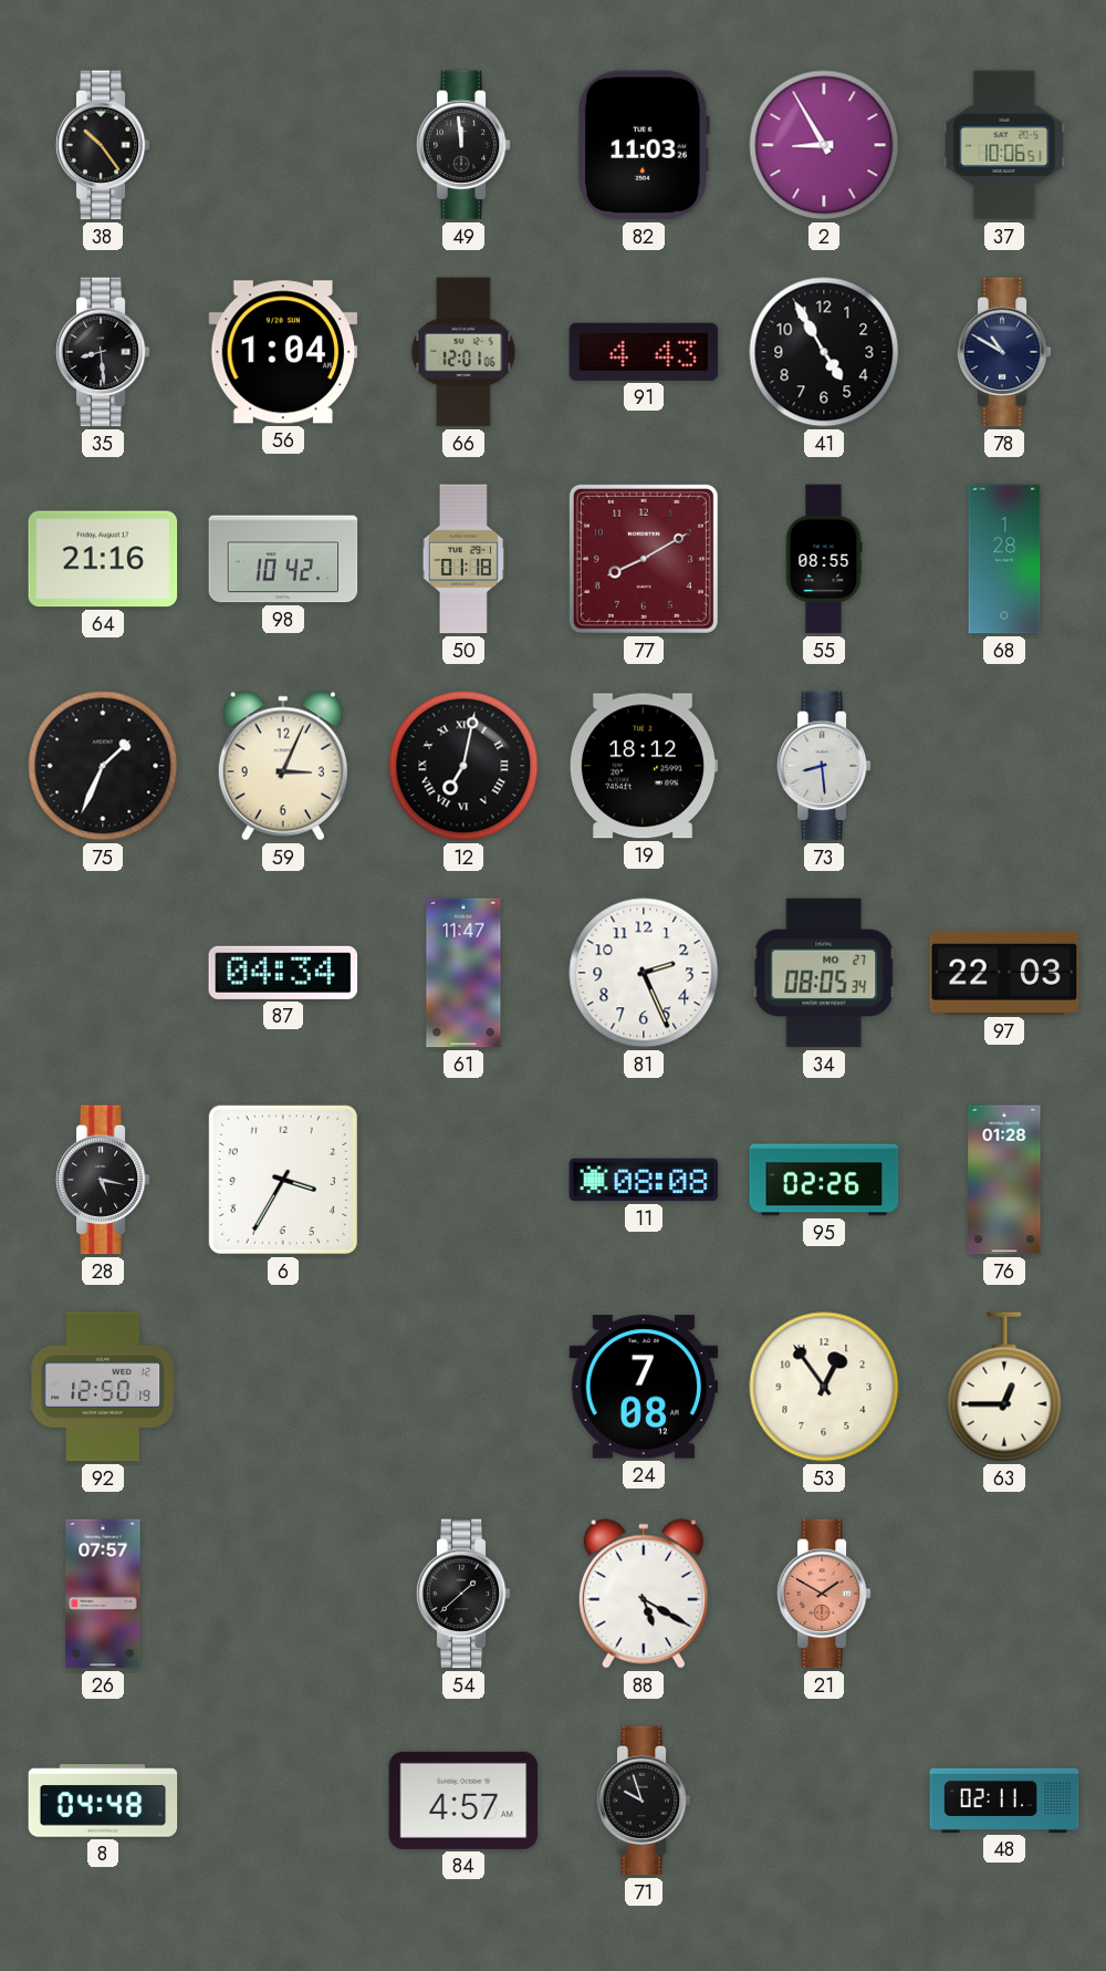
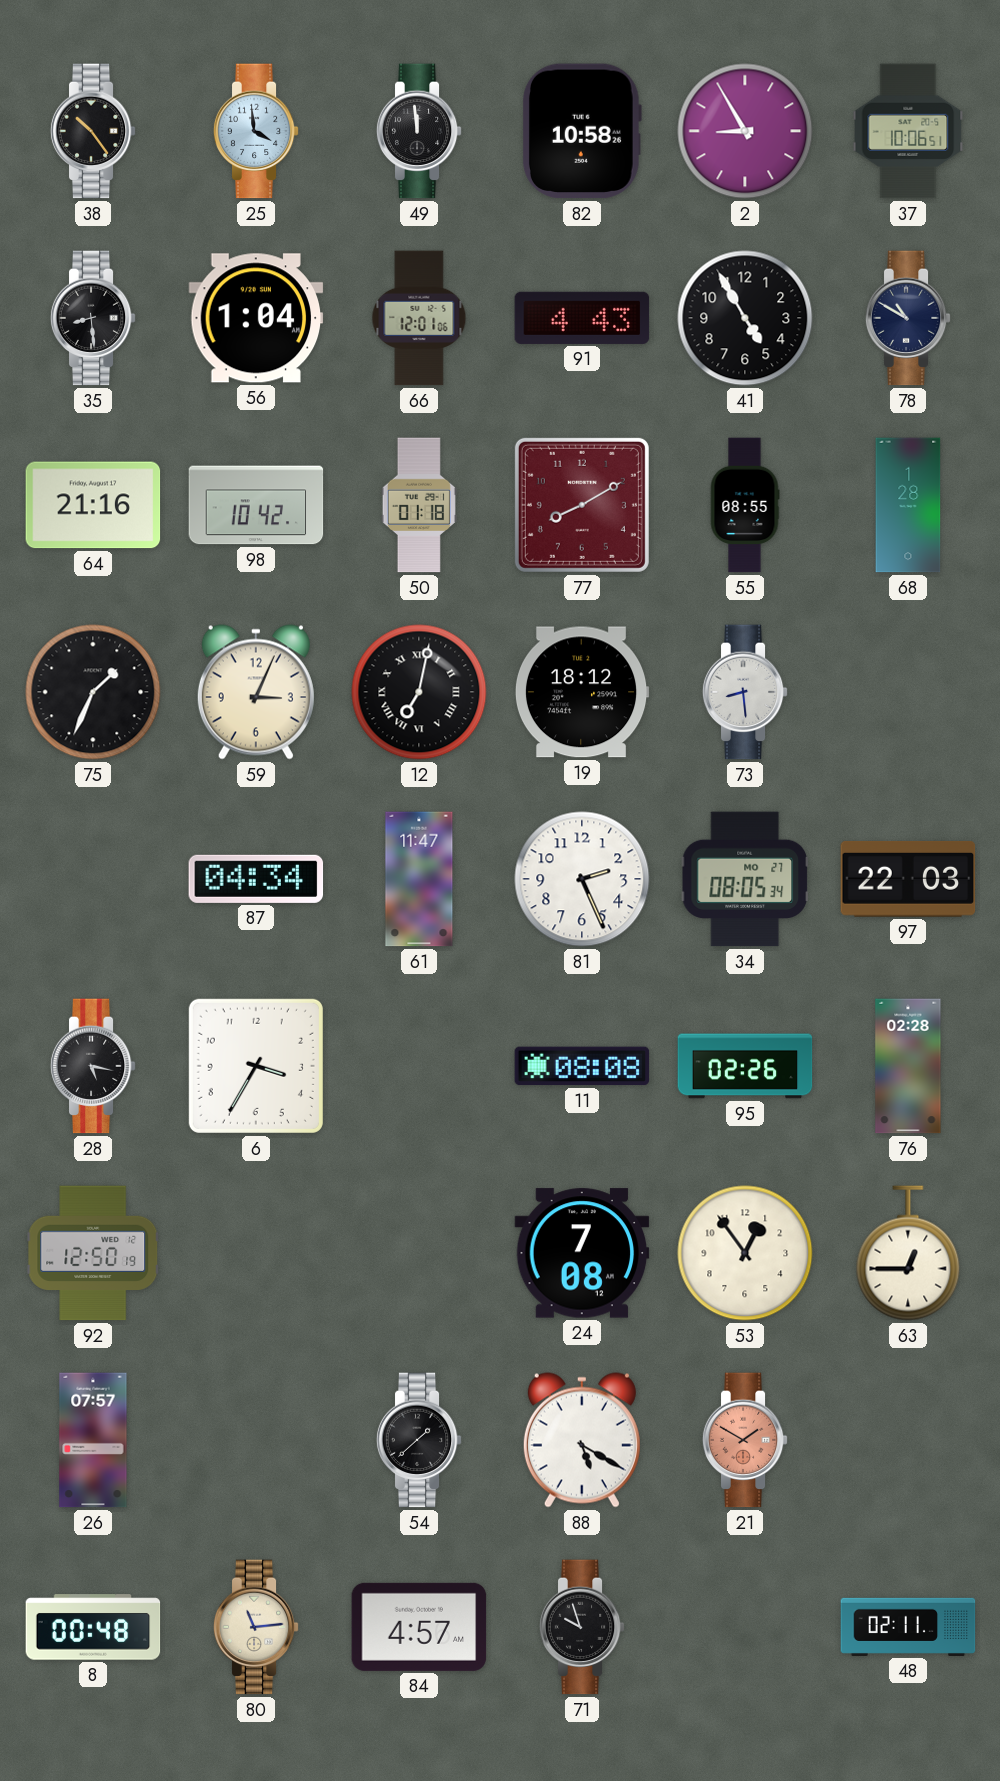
25: none -> 3:59 (256, 131)
82: 11:03 -> 10:58 (582, 131)
76: 01:28 -> 02:28 (908, 1066)
8: 04:48 -> 00:48 (93, 1627)
80: none -> 11:14 (256, 1627)
